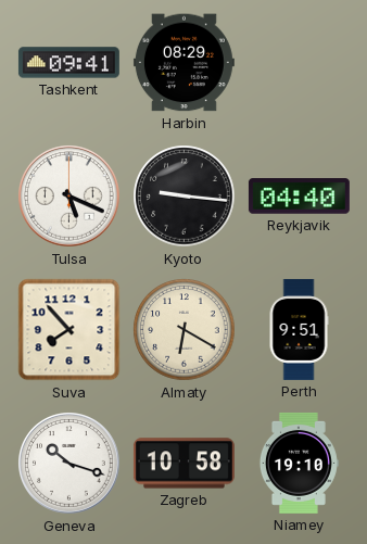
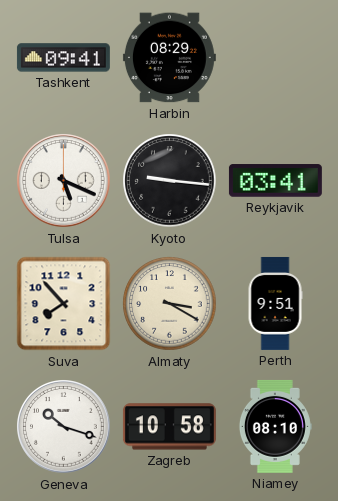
Reykjavik: 04:40 -> 03:41 (275, 181)
Almaty: 6:20 -> 3:20 (170, 304)
Niamey: 19:10 -> 08:10 (275, 426)
